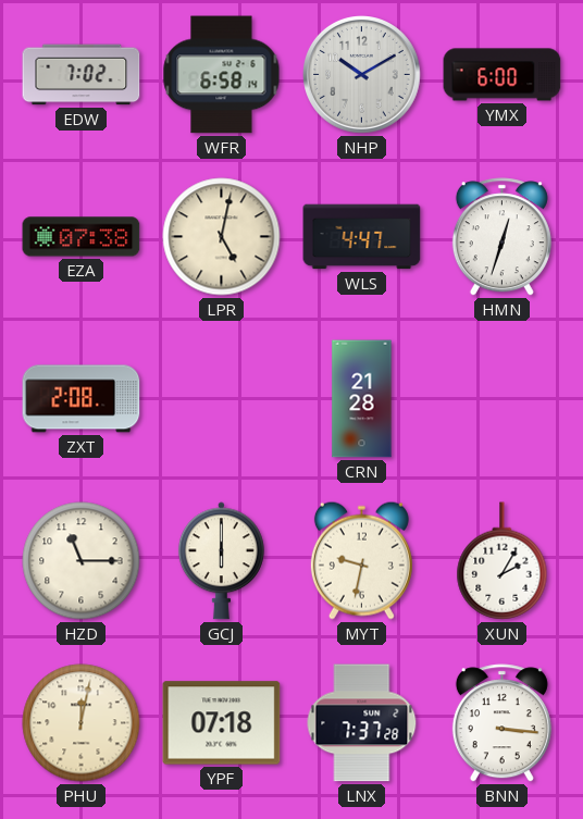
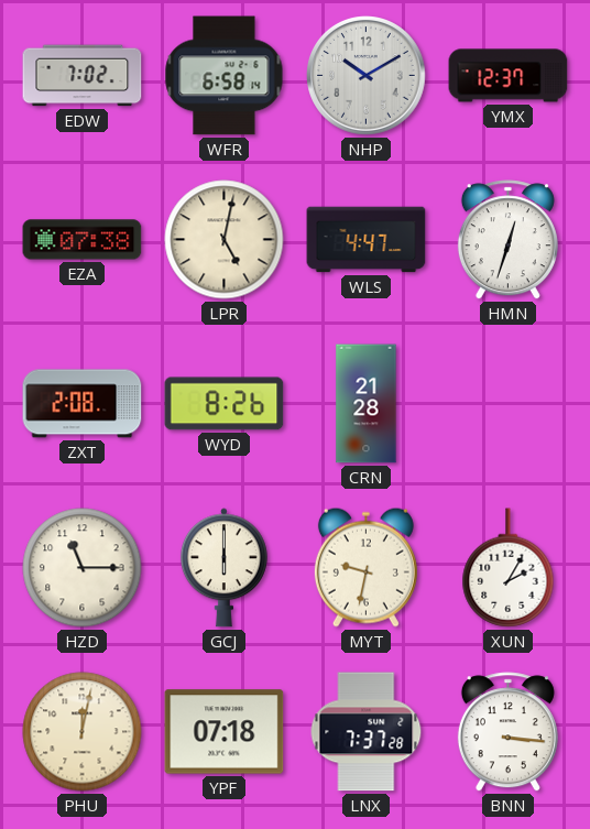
YMX: 6:00 -> 12:37 (509, 76)
WYD: none -> 8:26 (225, 404)
